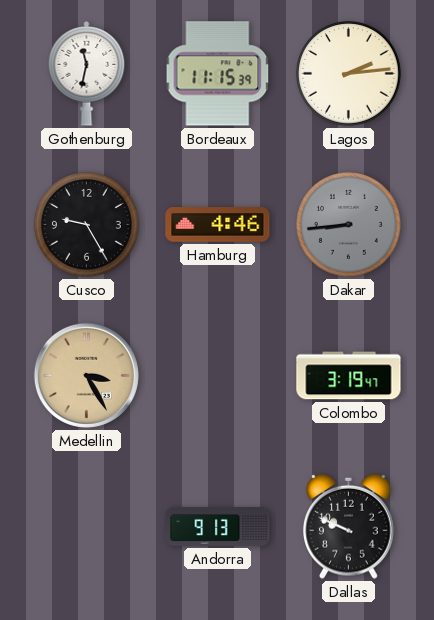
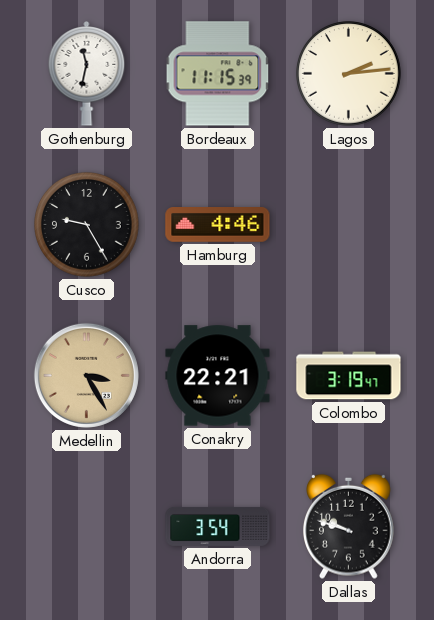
Dakar: 8:44 -> none (349, 225)
Conakry: none -> 22:21 (218, 376)
Andorra: 9:13 -> 3:54 (218, 526)
Dallas: 9:49 -> 9:48 (349, 526)
